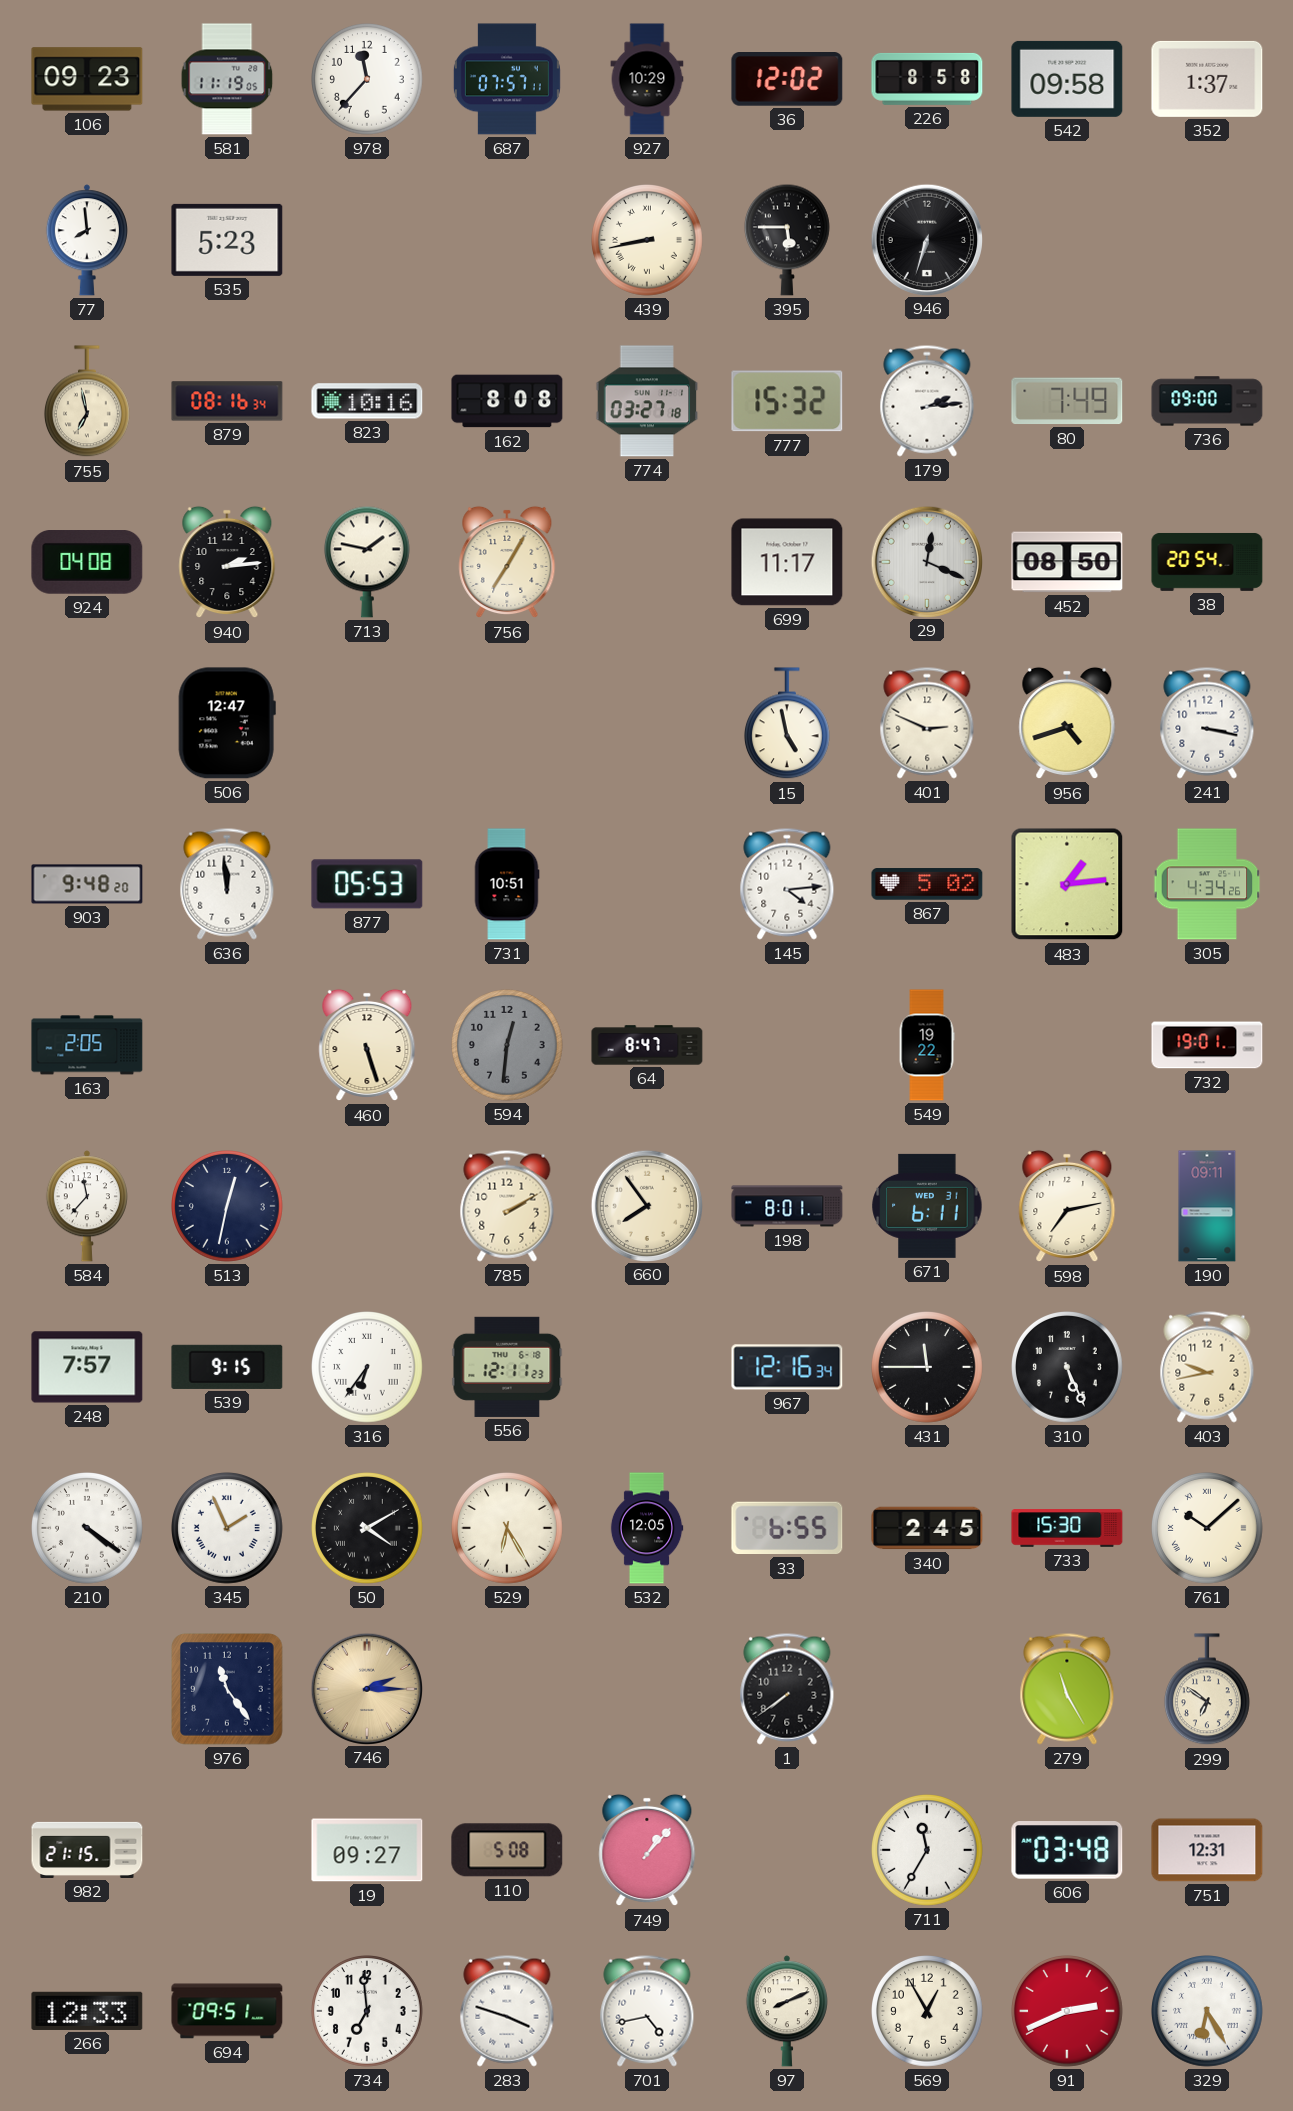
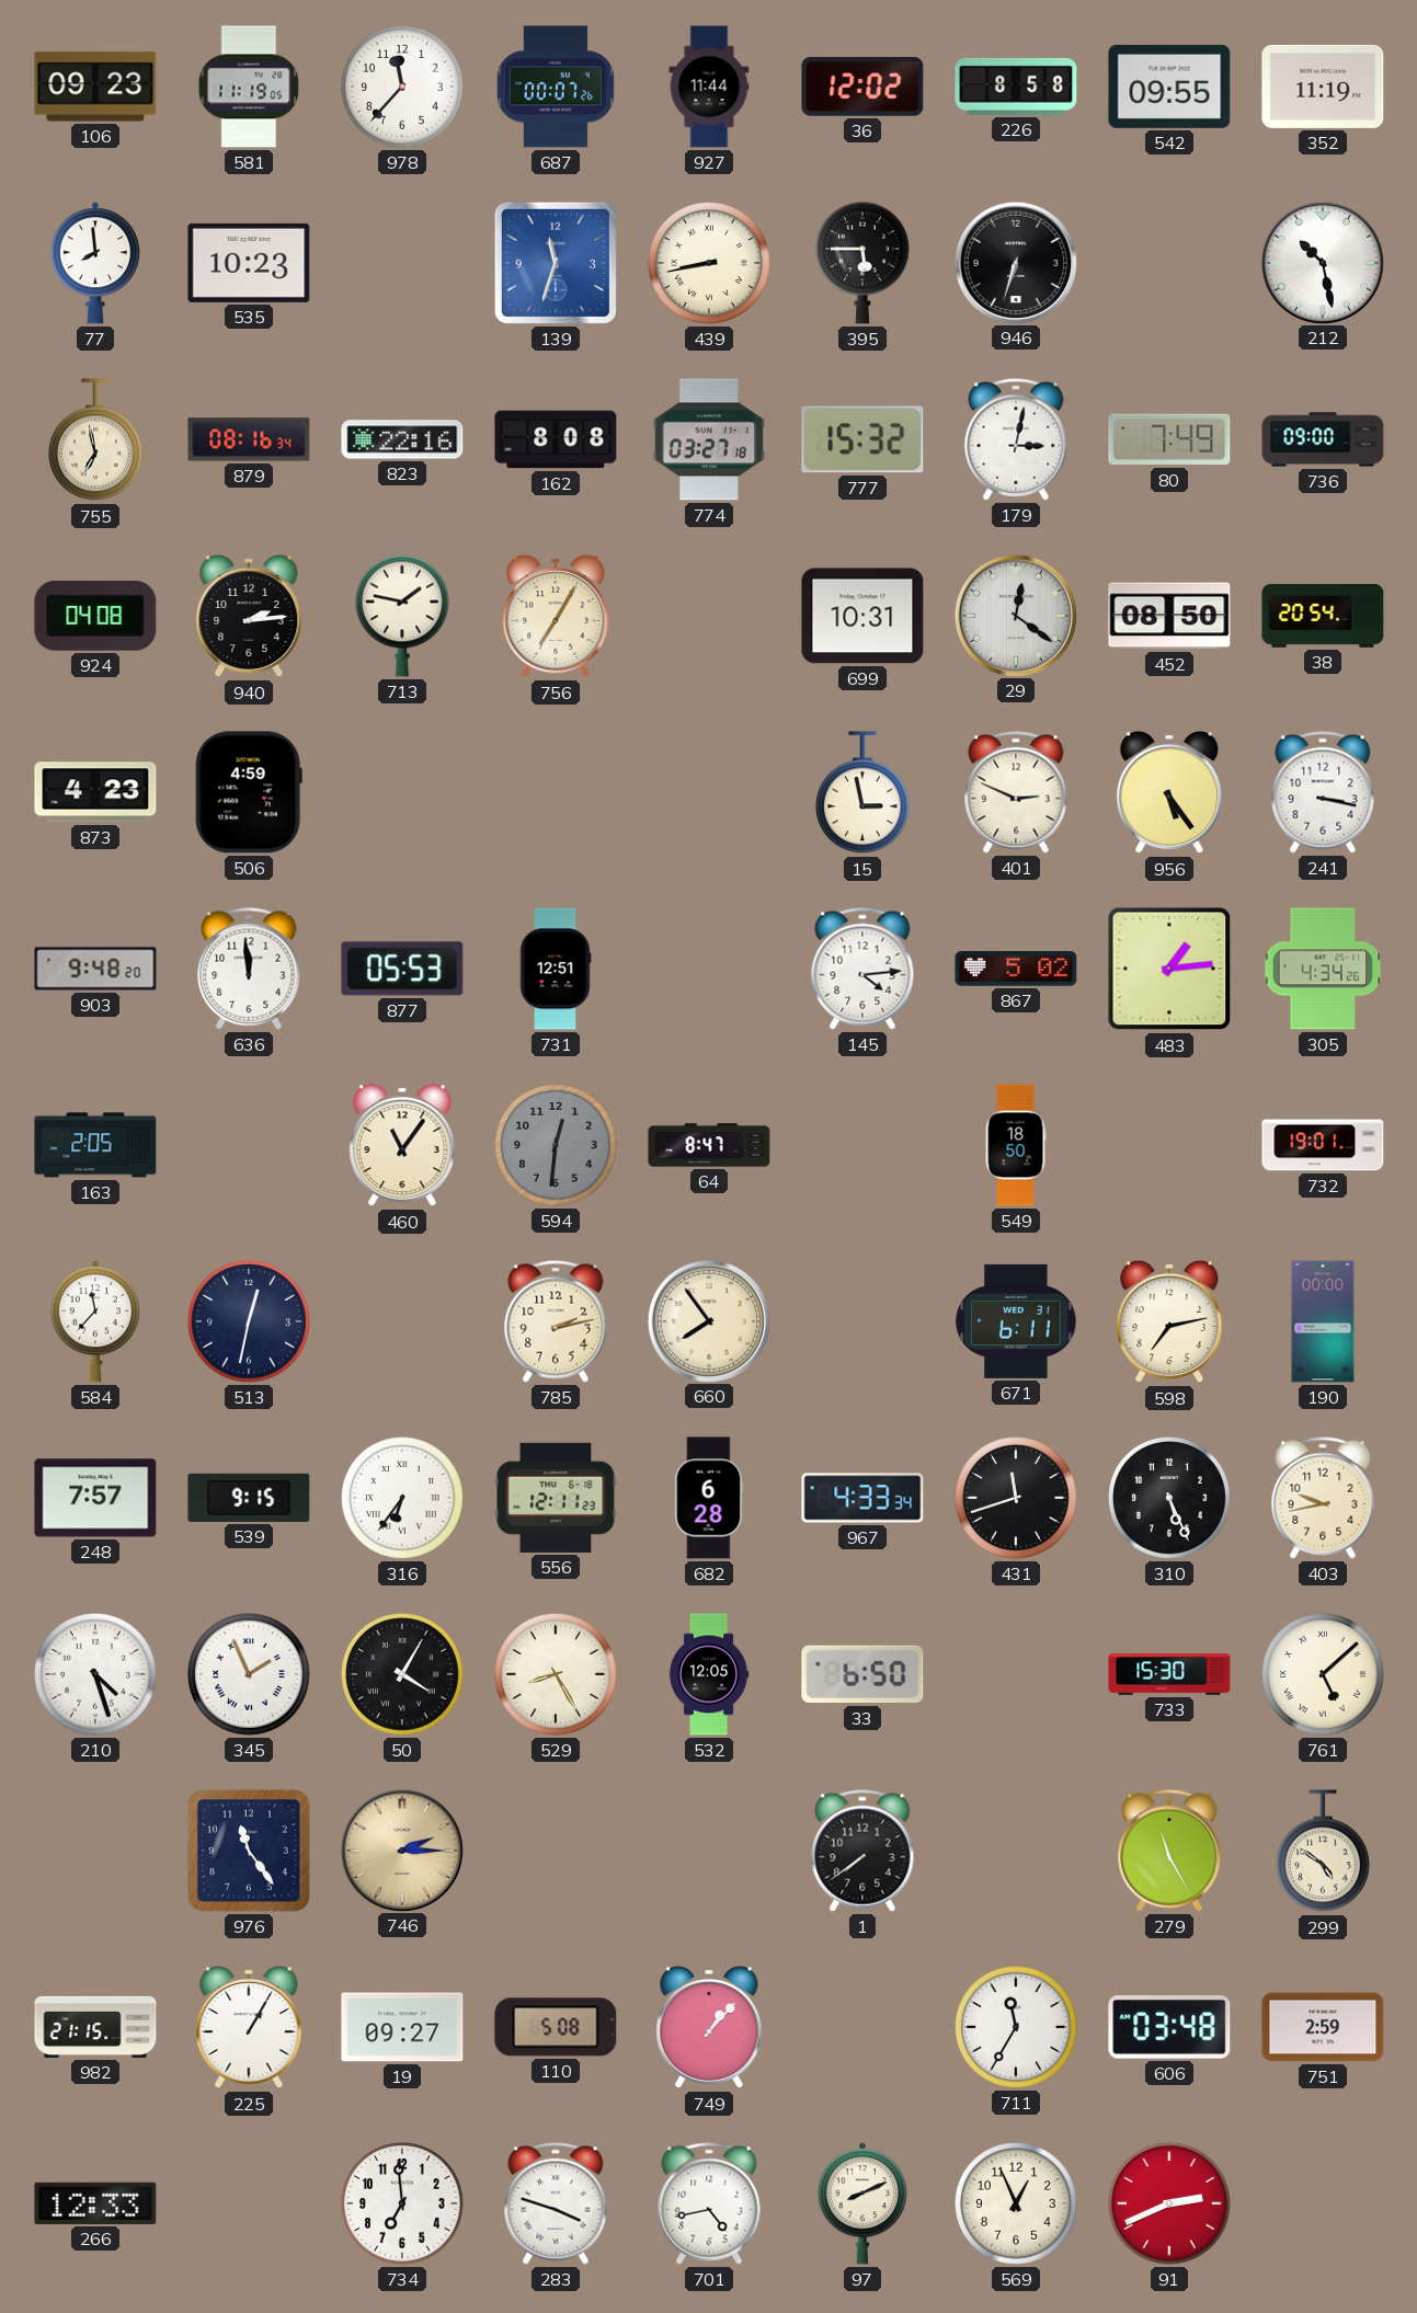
687: 07:57 -> 00:07 (556, 87)
927: 10:29 -> 11:44 (709, 87)
542: 09:58 -> 09:55 (1169, 87)
352: 1:37 -> 11:19 (1323, 87)
535: 5:23 -> 10:23 (249, 263)
139: none -> 11:33 (556, 263)
212: none -> 10:28 (1322, 262)
823: 10:16 -> 22:16 (402, 439)
179: 2:14 -> 3:02 (1016, 439)
699: 11:17 -> 10:31 (862, 616)
29: 12:19 -> 12:21 (1015, 615)
873: none -> 4:23 (95, 792)
506: 12:47 -> 4:59 (249, 792)
15: 4:58 -> 2:58 (862, 793)
956: 4:42 -> 5:24 (1169, 792)
731: 10:51 -> 12:51 (556, 969)
460: 5:27 -> 11:06 (402, 1145)
549: 19:22 -> 18:50 (1016, 1145)
785: 2:10 -> 2:13 (556, 1321)
198: 8:01 -> none (787, 1206)
190: 09:11 -> 00:00 (1323, 1321)
682: none -> 6:28 (709, 1498)
967: 12:16 -> 4:33 (862, 1498)
431: 11:45 -> 11:42 (1017, 1499)
210: 4:21 -> 4:27 (96, 1675)
50: 4:10 -> 4:05 (403, 1675)
529: 6:25 -> 8:25 (557, 1675)
33: 6:55 -> 6:50 (862, 1674)
340: 2:45 -> none (927, 1528)
761: 10:08 -> 5:08 (1324, 1675)
299: 6:51 -> 4:51 (1323, 1852)
225: none -> 1:05 (249, 2027)
751: 12:31 -> 2:59 (1323, 2027)
694: 09:51 -> none (227, 2011)
569: 12:55 -> 12:56 (1017, 2205)
329: 6:25 -> none (1208, 2012)
